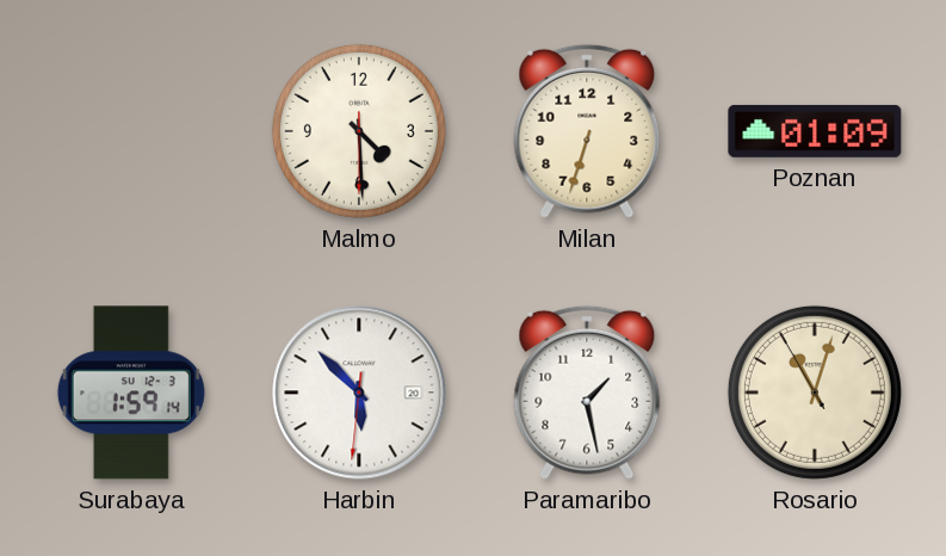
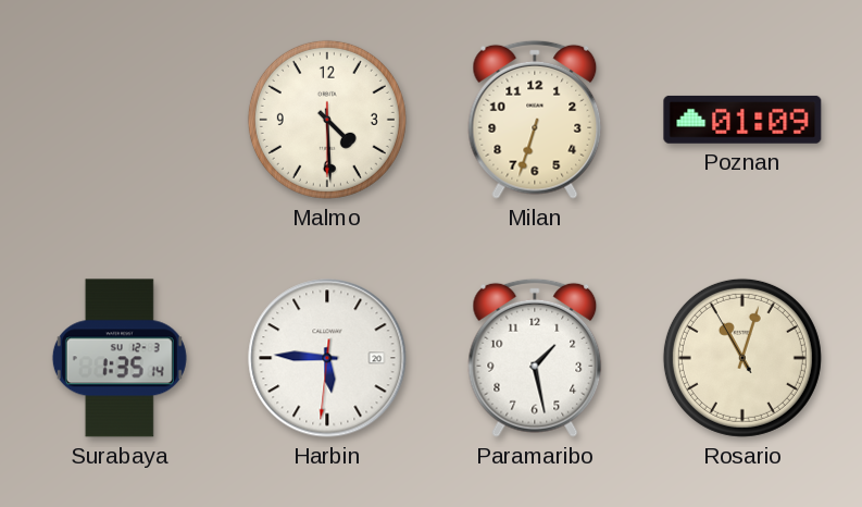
Surabaya: 1:59 -> 1:35 (120, 358)
Harbin: 5:52 -> 5:45 (327, 358)
